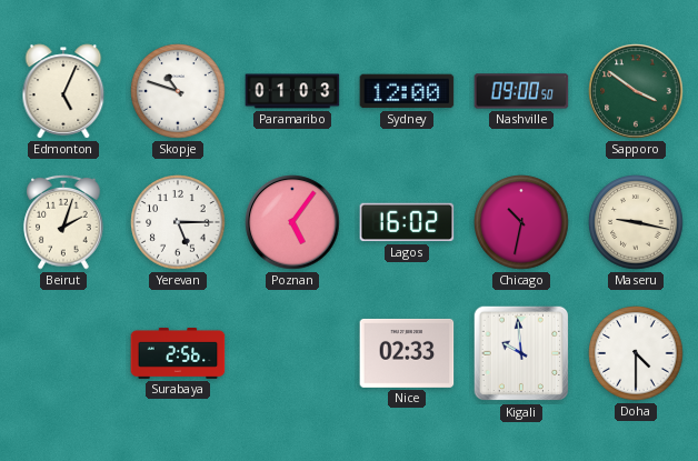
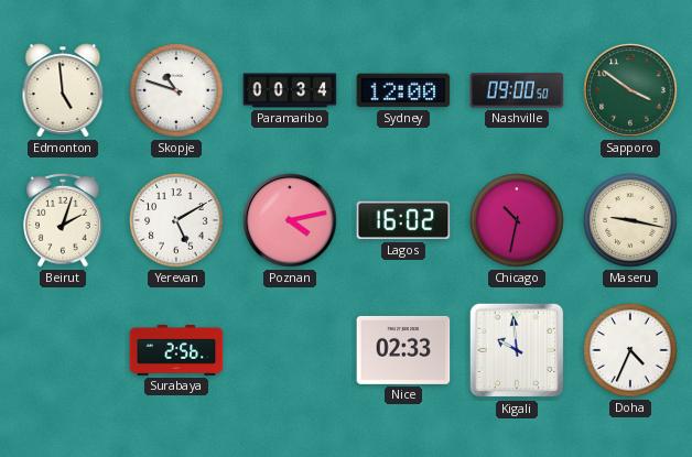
Edmonton: 5:04 -> 4:59 (63, 90)
Paramaribo: 01:03 -> 00:34 (290, 90)
Yerevan: 5:15 -> 5:10 (176, 220)
Poznan: 5:06 -> 4:13 (290, 220)
Doha: 4:30 -> 4:34 (630, 350)
